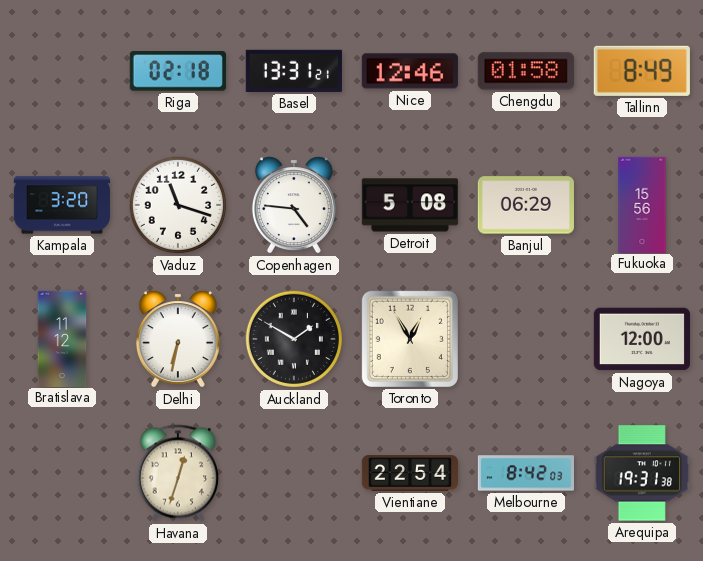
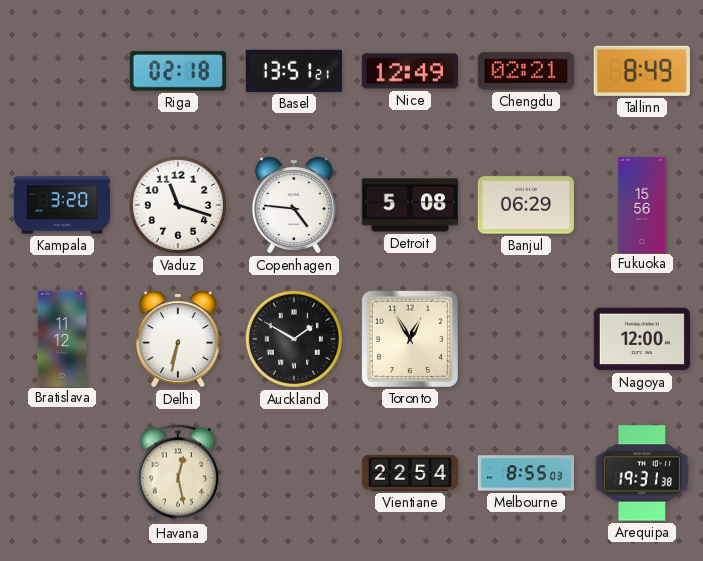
Basel: 13:31 -> 13:51 (294, 71)
Nice: 12:46 -> 12:49 (410, 71)
Chengdu: 01:58 -> 02:21 (526, 71)
Havana: 12:33 -> 12:28 (178, 473)
Melbourne: 8:42 -> 8:55 (525, 473)
